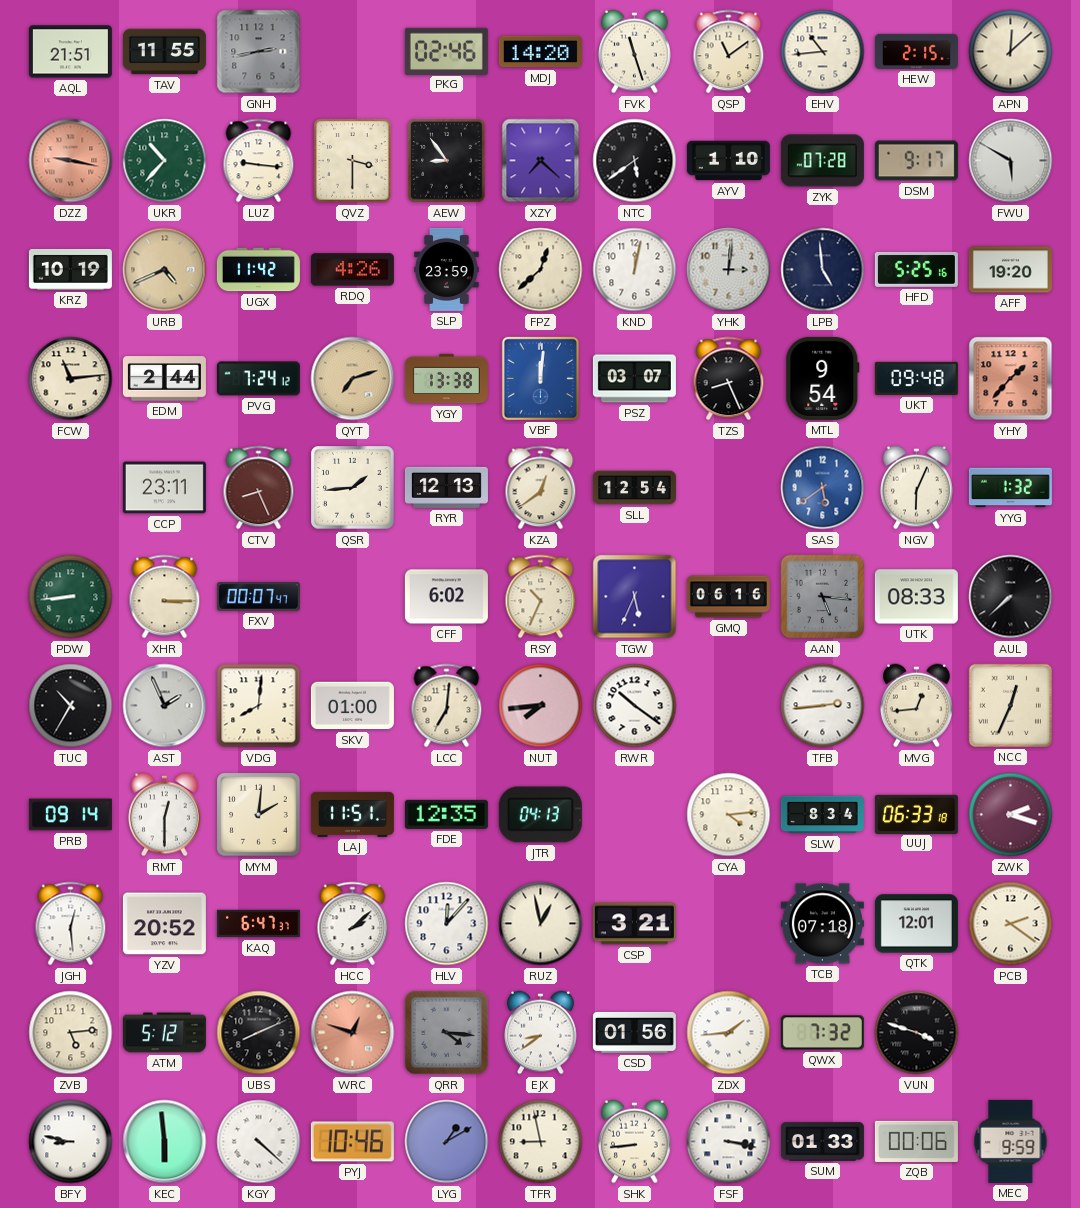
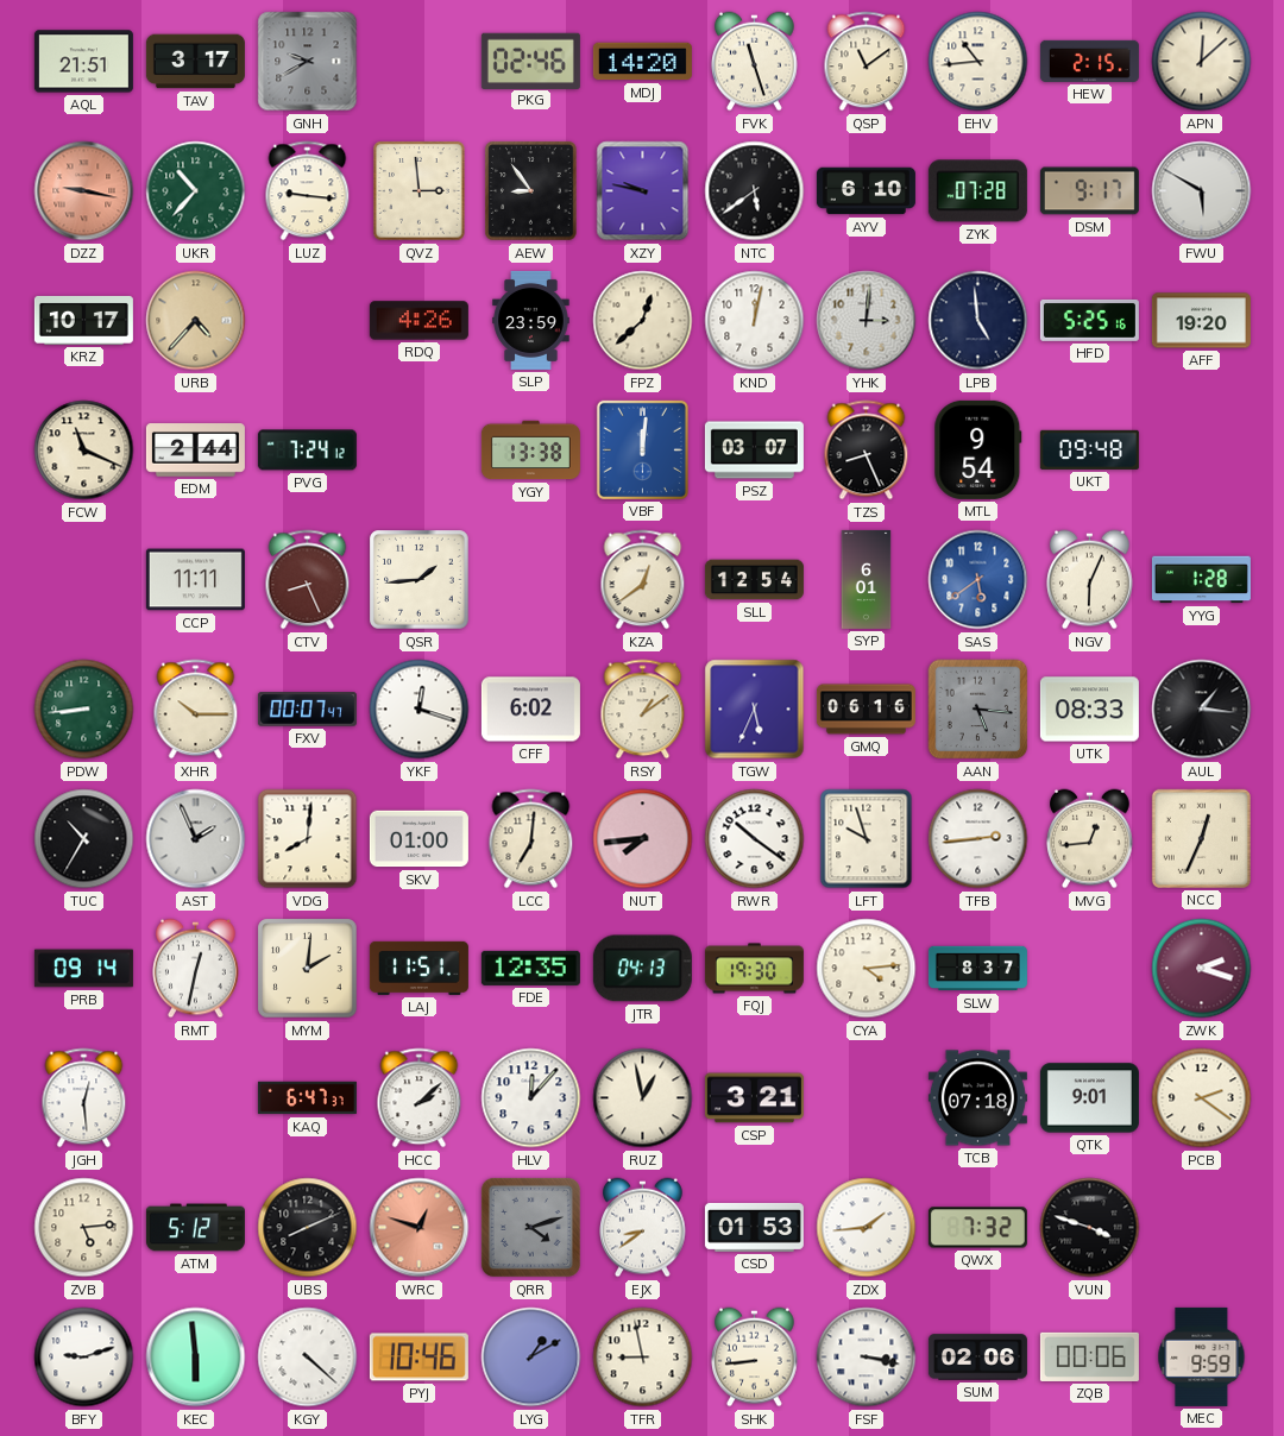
TAV: 11:55 -> 3:17 (195, 62)
GNH: 2:43 -> 9:40 (308, 62)
QVZ: 3:30 -> 2:59 (420, 191)
XZY: 7:22 -> 9:47 (643, 191)
AYV: 1:10 -> 6:10 (866, 191)
KRZ: 10:19 -> 10:17 (83, 320)
URB: 4:41 -> 4:37 (196, 321)
UGX: 11:42 -> none (258, 270)
FCW: 11:14 -> 11:19 (84, 451)
QYT: 7:12 -> none (353, 379)
YHY: 1:37 -> none (1011, 379)
CCP: 23:11 -> 11:11 (195, 580)
RYR: 12:13 -> none (446, 487)
SYP: none -> 6:01 (867, 579)
YYG: 1:32 -> 1:28 (1201, 580)
XHR: 3:15 -> 10:15 (196, 710)
YKF: none -> 12:18 (420, 710)
RSY: 10:34 -> 1:09 (643, 710)
AUL: 7:38 -> 1:16 (1202, 710)
LFT: none -> 9:57 (867, 839)
RMT: 12:30 -> 12:32 (196, 969)
FQJ: none -> 19:30 (754, 969)
SLW: 8:34 -> 8:37 (977, 969)
UUJ: 06:33 -> none (916, 814)
YZV: 20:52 -> none (164, 924)
QTK: 12:01 -> 9:01 (1089, 1098)
QRR: 4:16 -> 4:12 (530, 1227)
CSD: 01:56 -> 01:53 (754, 1227)
BFY: 8:47 -> 9:12 (84, 1358)
SUM: 01:33 -> 02:06 (977, 1358)
